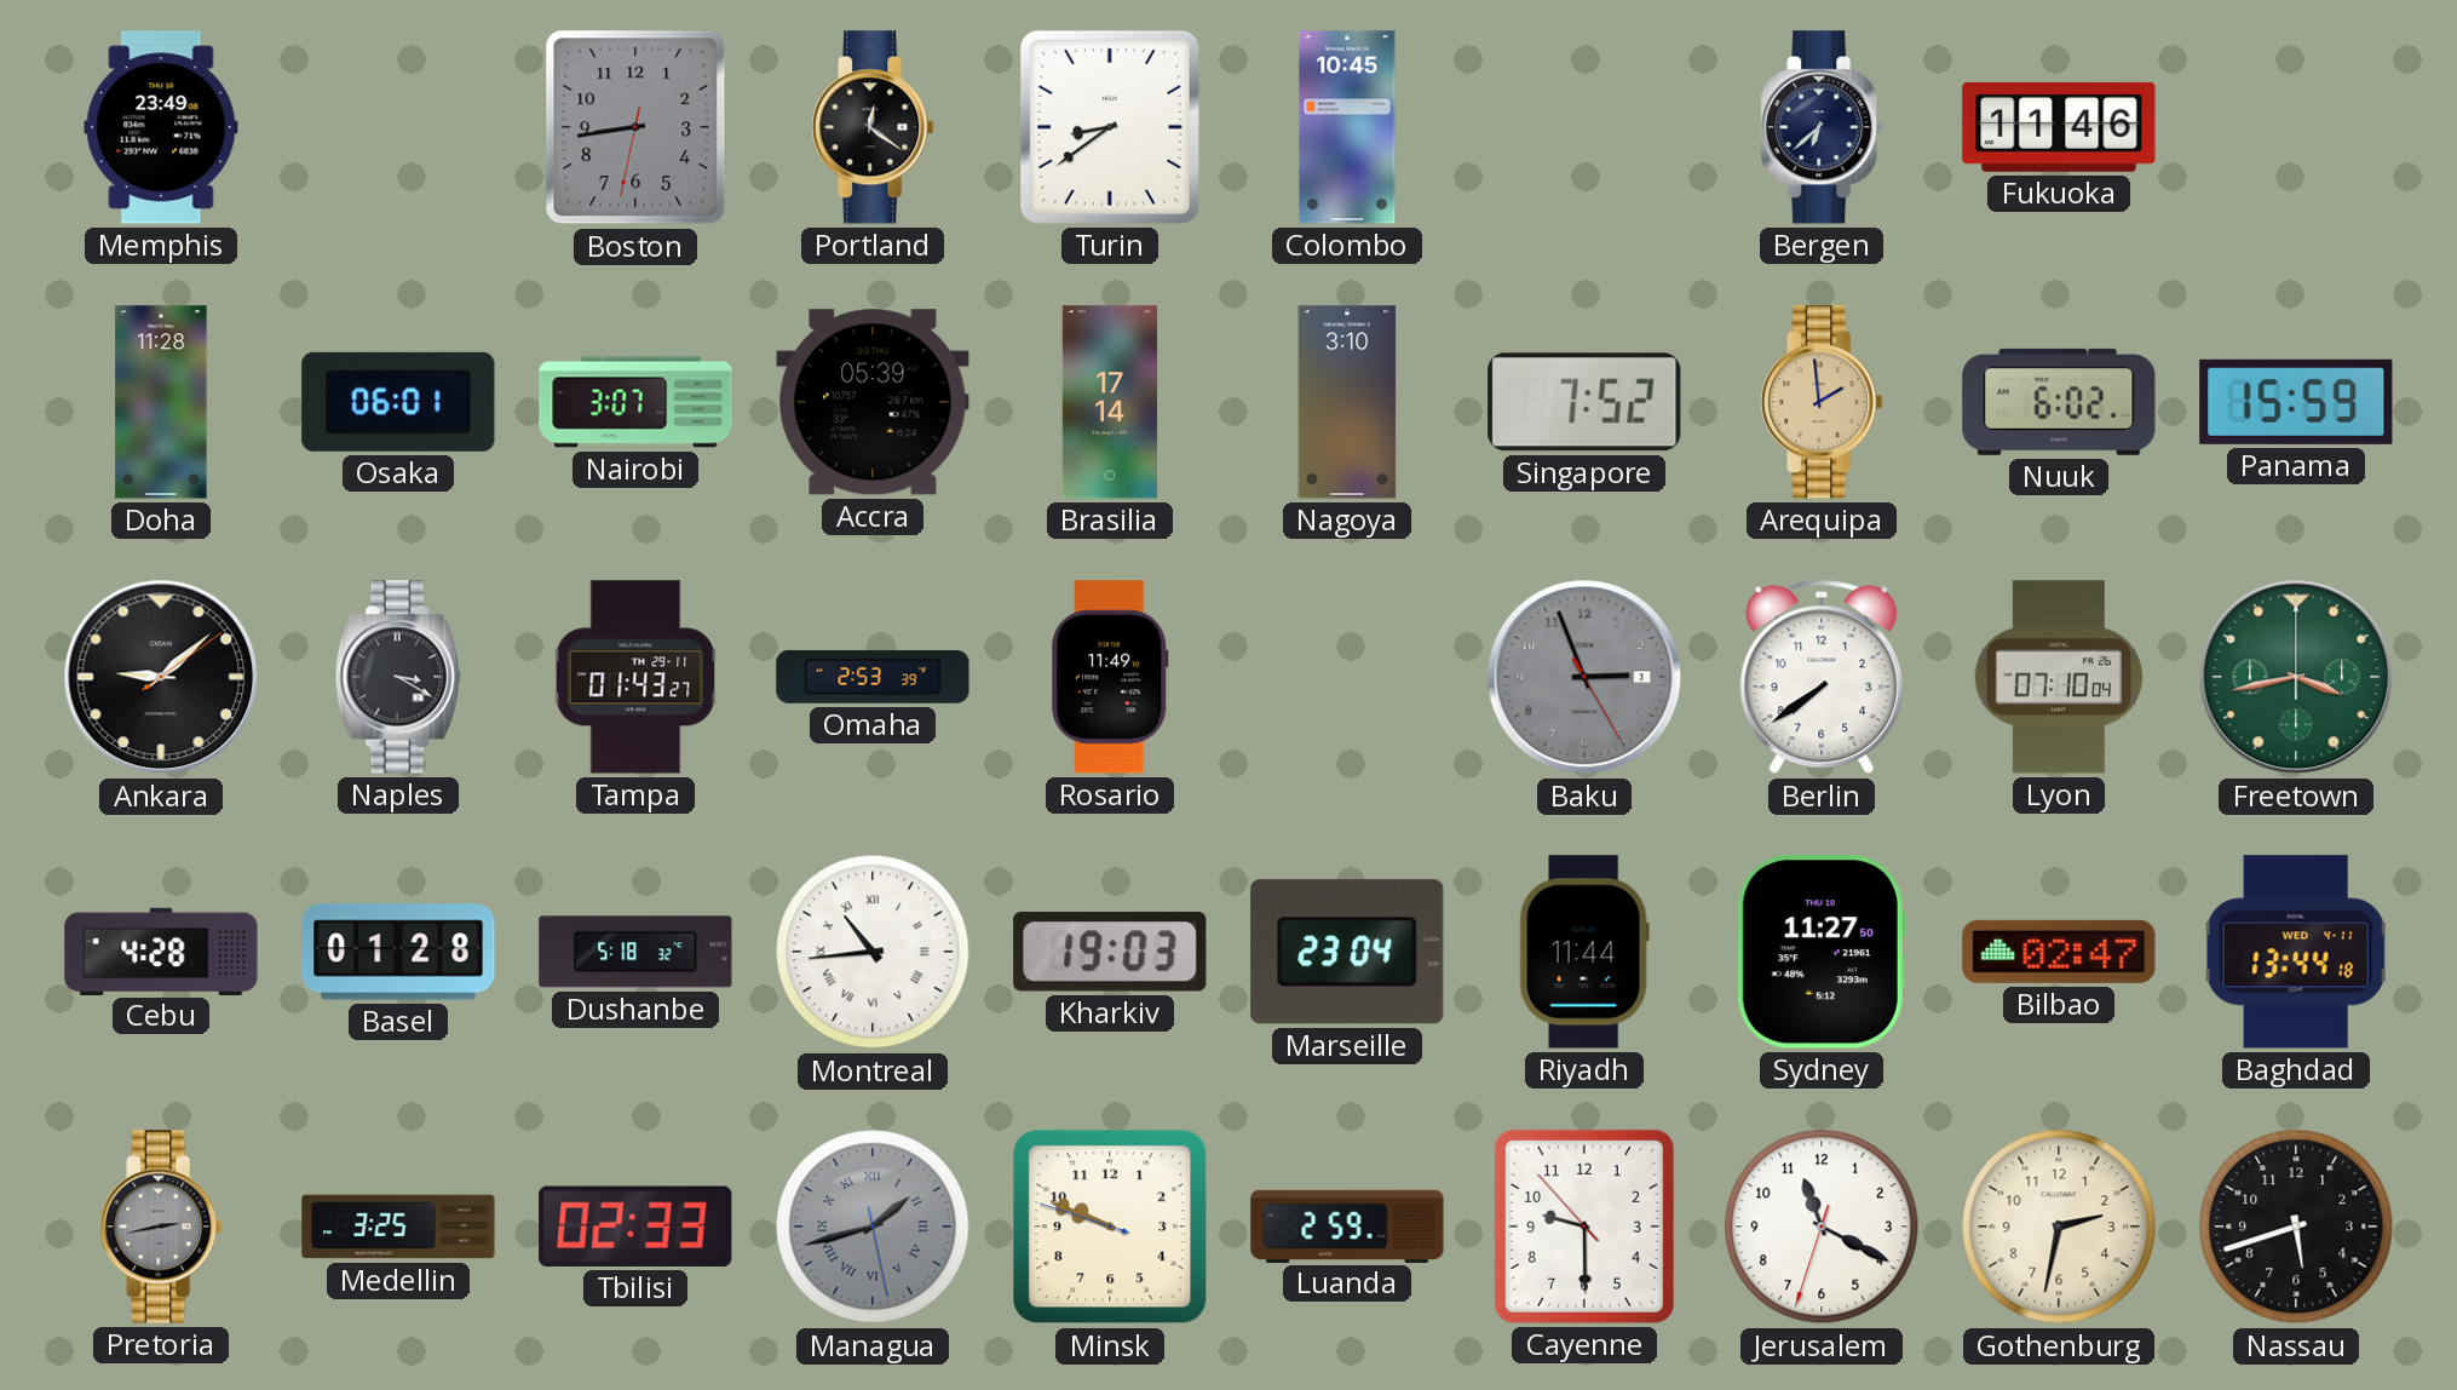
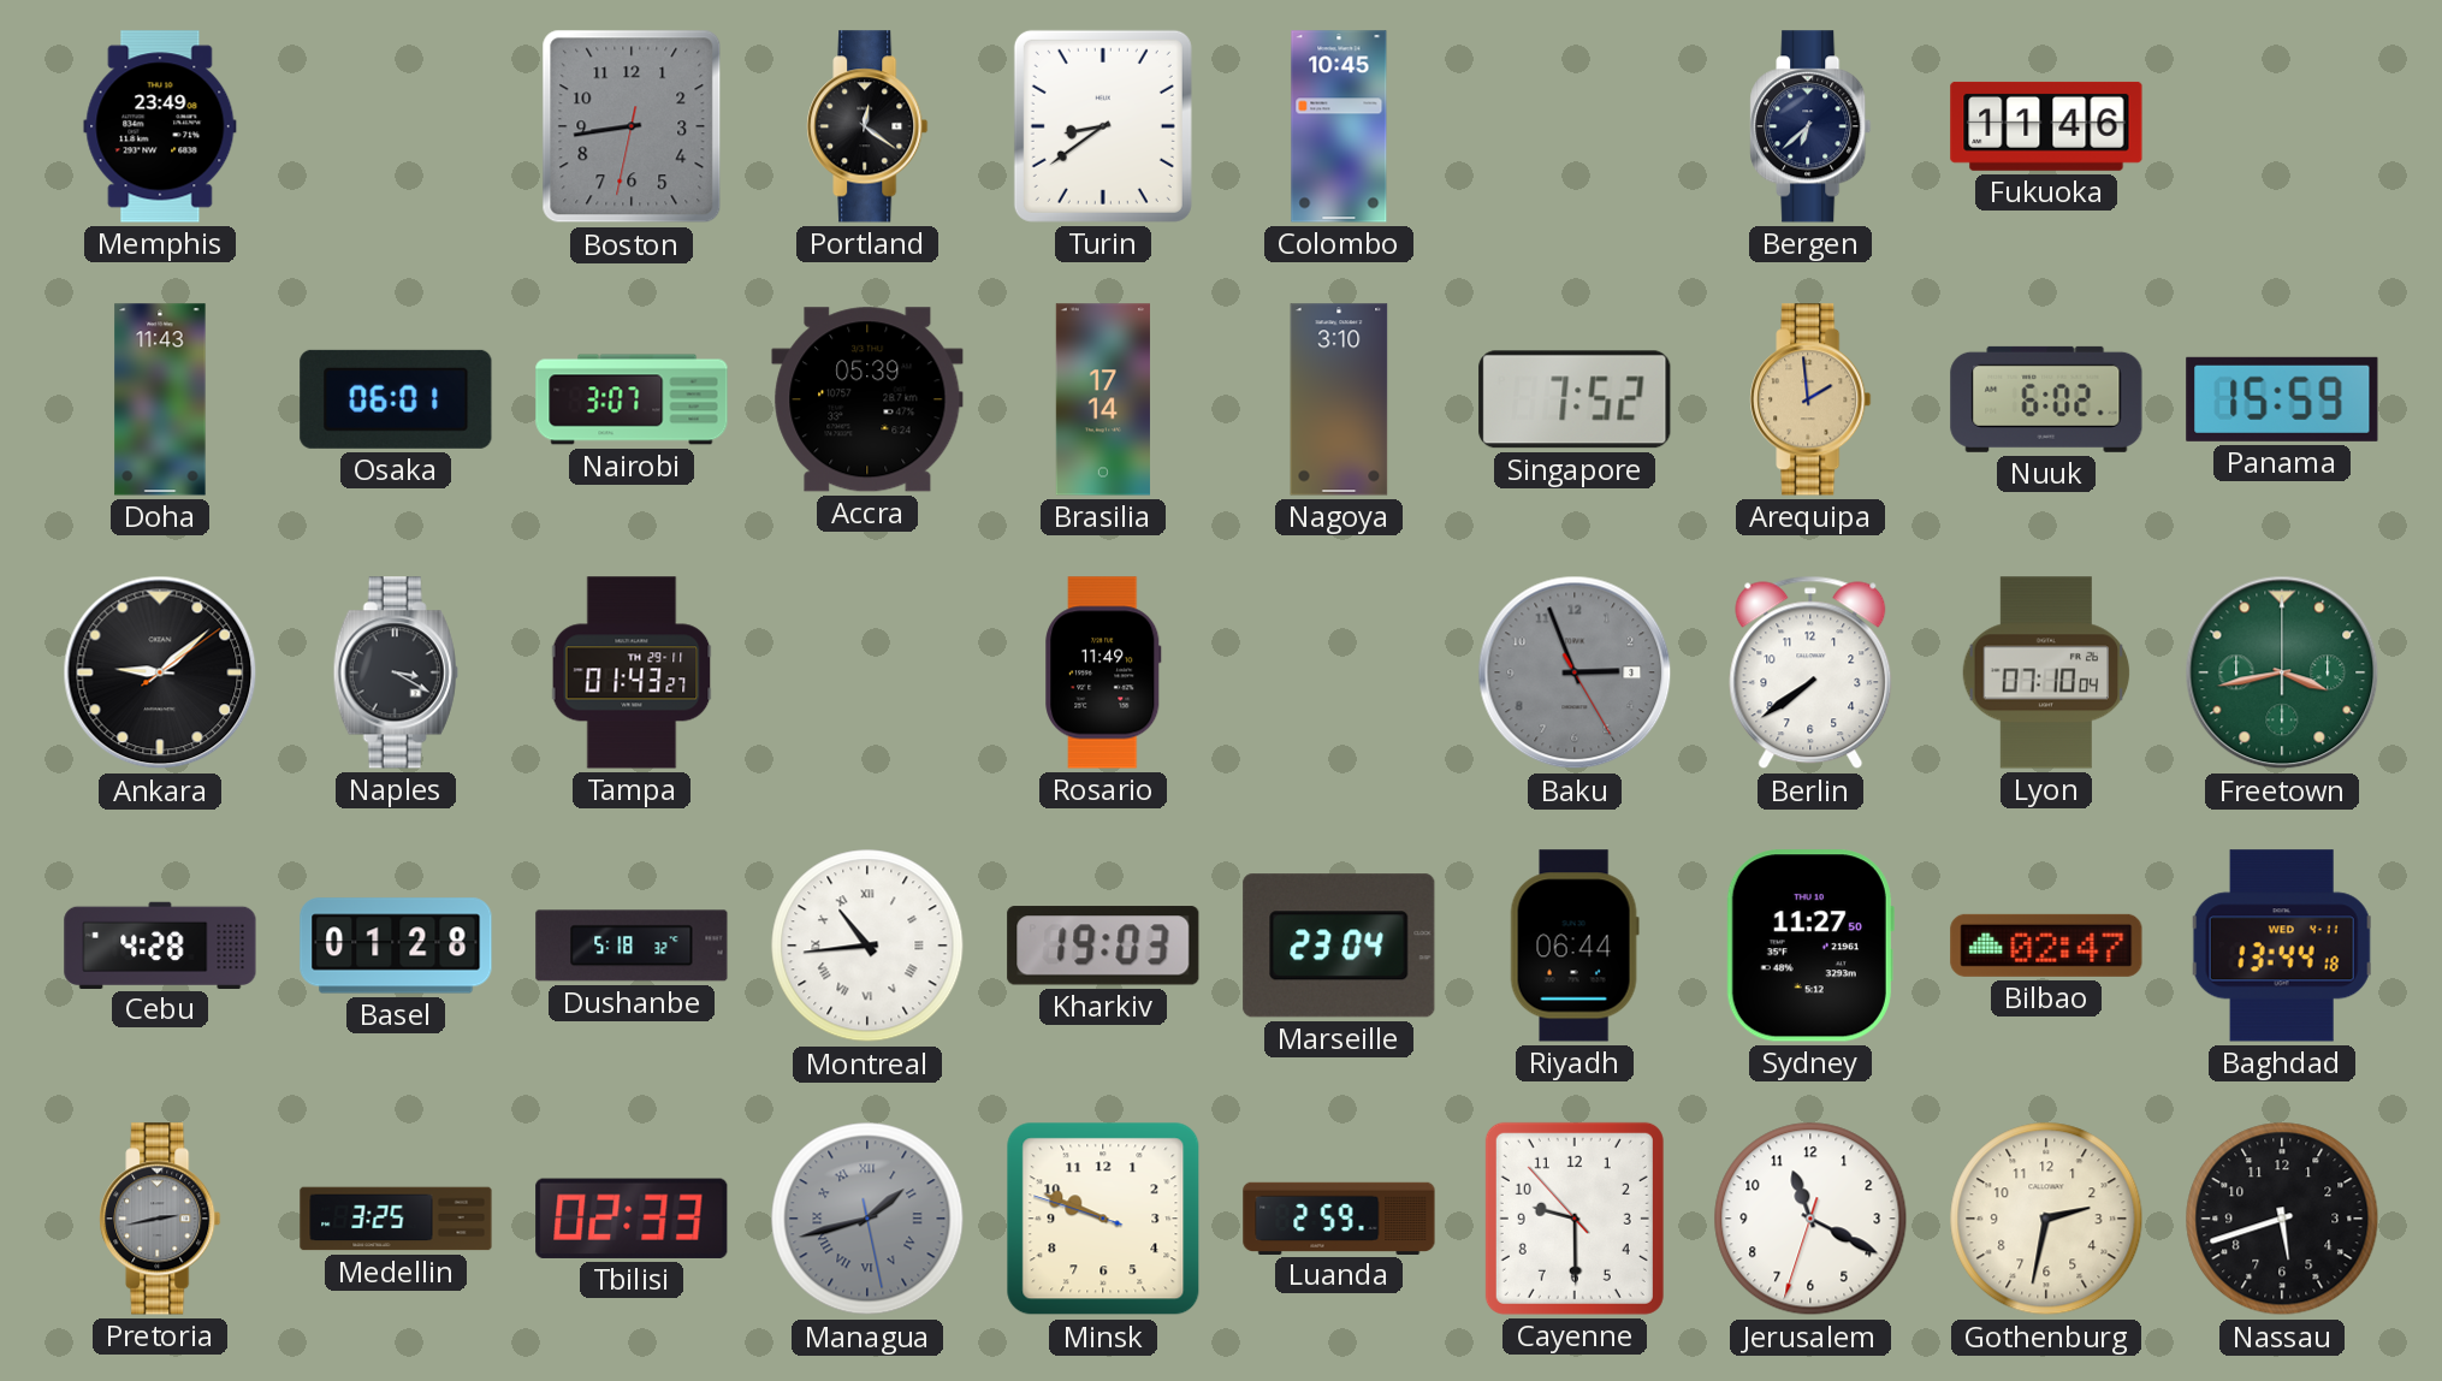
Doha: 11:28 -> 11:43 (160, 399)
Omaha: 2:53 -> none (873, 677)
Riyadh: 11:44 -> 06:44 (1575, 946)
